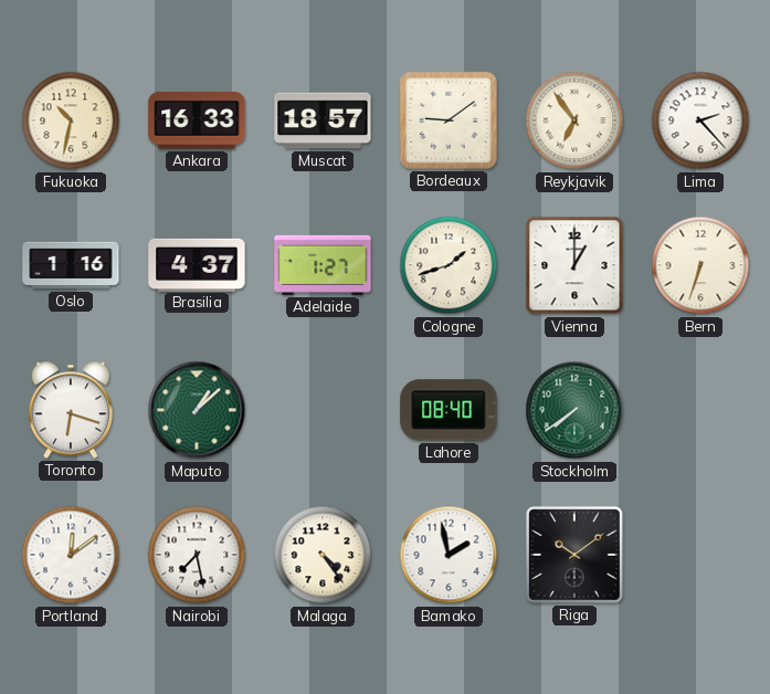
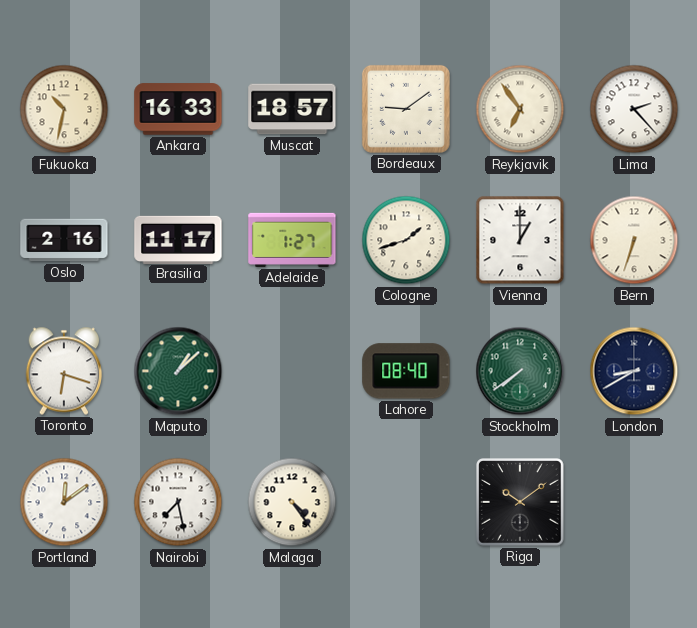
Oslo: 1:16 -> 2:16 (64, 240)
Brasilia: 4:37 -> 11:17 (178, 239)
London: none -> 8:40 (634, 371)
Bamako: 1:58 -> none (449, 555)
